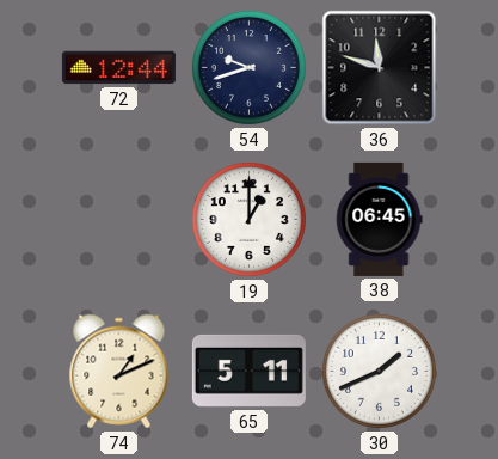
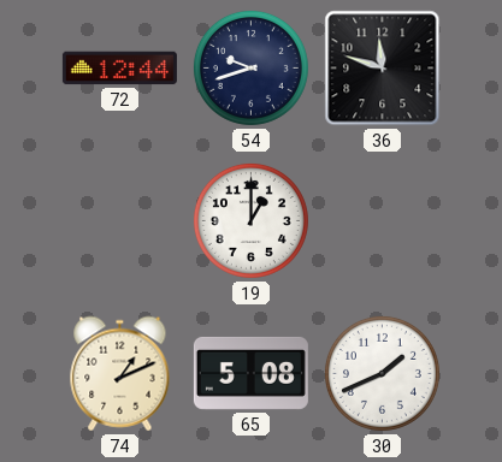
38: 06:45 -> none (379, 219)
65: 5:11 -> 5:08 (250, 373)
